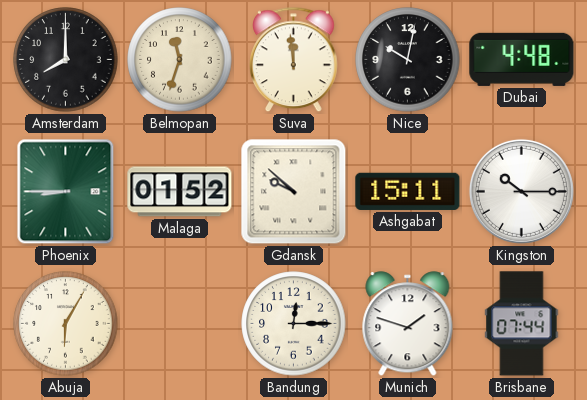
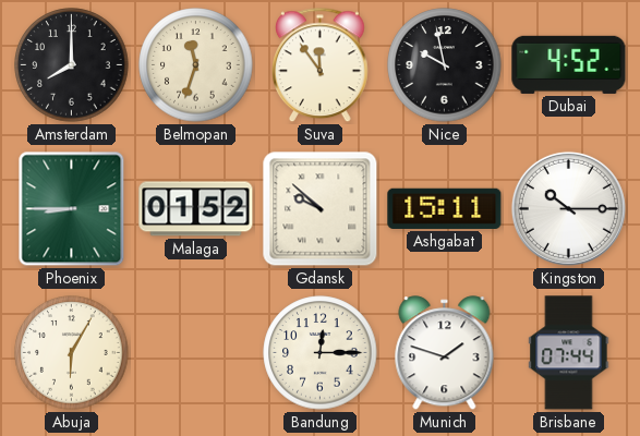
Suva: 11:59 -> 11:54 (321, 65)
Nice: 10:02 -> 9:58 (445, 65)
Dubai: 4:48 -> 4:52 (569, 64)
